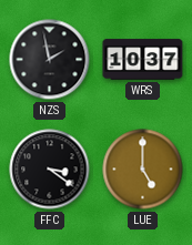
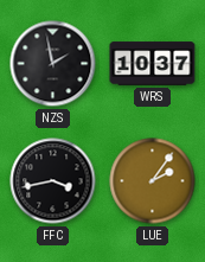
FFC: 3:21 -> 3:43 (53, 181)
LUE: 5:00 -> 2:06 (153, 181)
